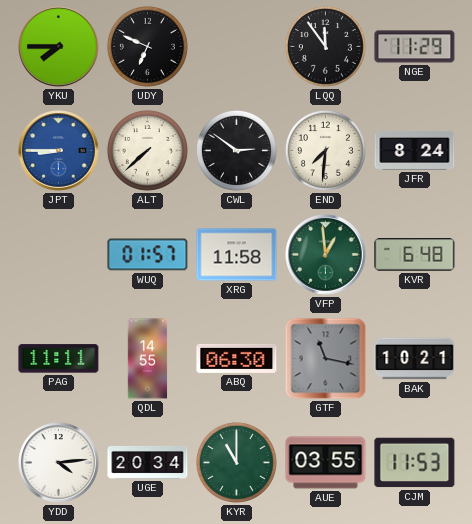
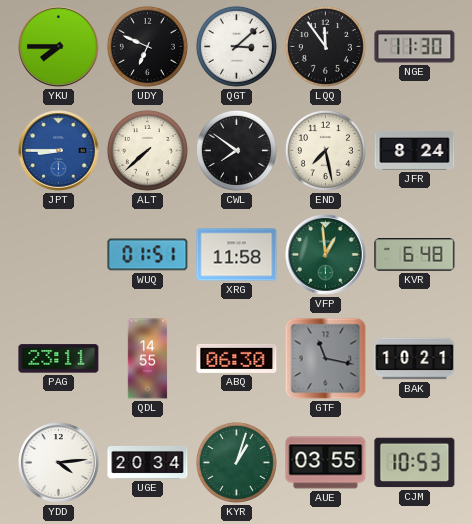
QGT: none -> 3:08 (236, 46)
NGE: 11:29 -> 11:30 (415, 47)
CWL: 2:51 -> 7:51 (236, 150)
END: 7:31 -> 7:28 (325, 150)
WUQ: 01:57 -> 01:51 (148, 255)
PAG: 11:11 -> 23:11 (59, 359)
KYR: 11:00 -> 1:03 (236, 462)
CJM: 11:53 -> 10:53 (415, 463)
